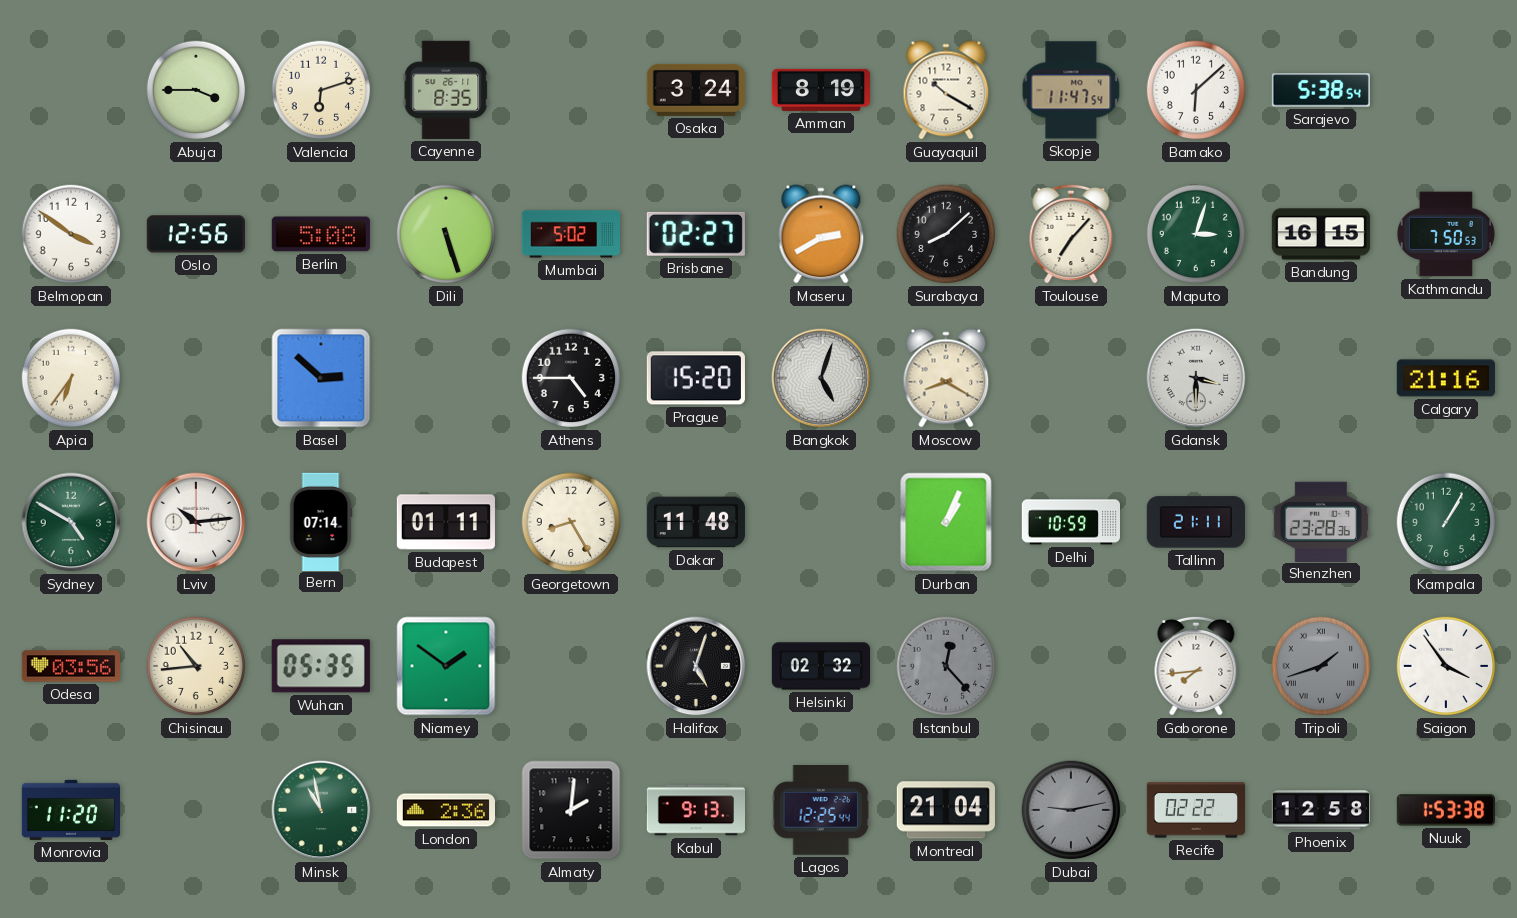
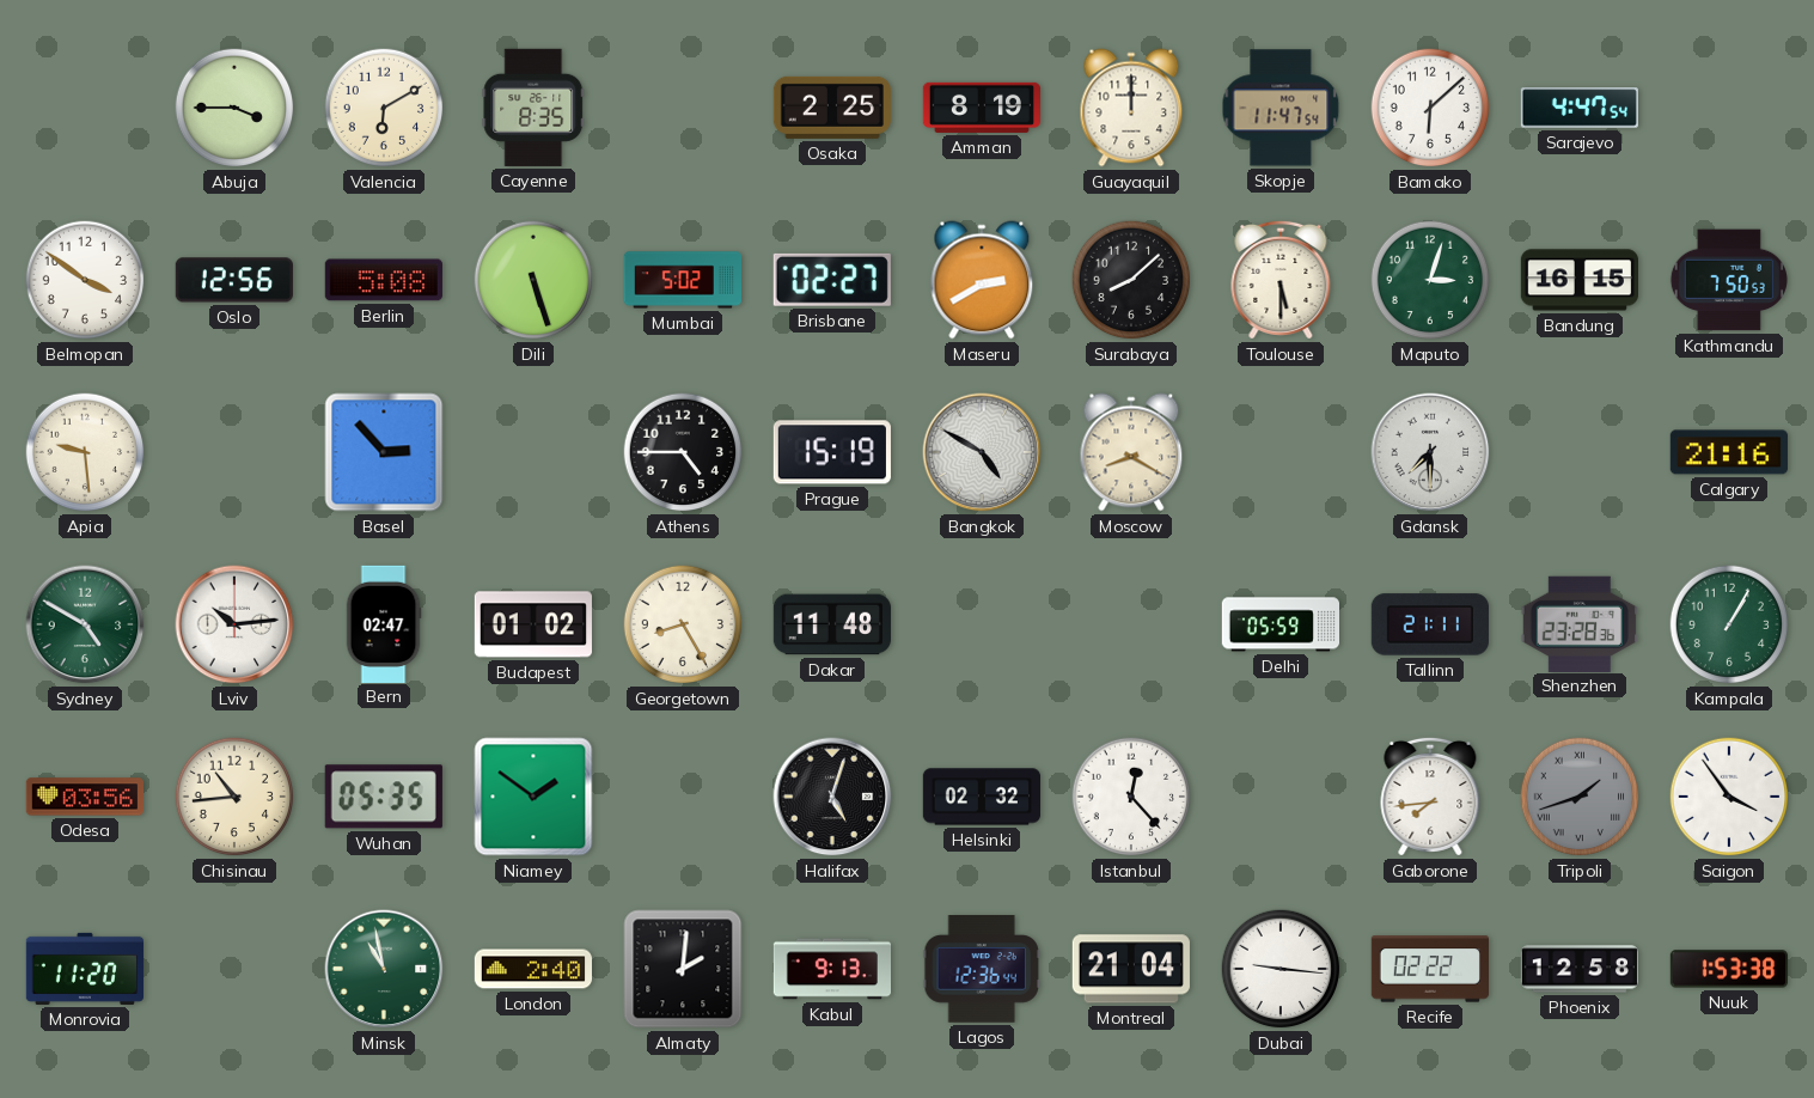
Valencia: 6:12 -> 6:10 (384, 108)
Osaka: 3:24 -> 2:25 (832, 108)
Guayaquil: 10:20 -> 12:00 (1131, 108)
Sarajevo: 5:38 -> 4:47 (1580, 108)
Toulouse: 7:07 -> 5:30 (1281, 280)
Apia: 6:36 -> 9:29 (85, 452)
Basel: 2:52 -> 2:53 (384, 452)
Prague: 15:20 -> 15:19 (832, 452)
Bangkok: 5:03 -> 4:50 (982, 452)
Gdansk: 3:30 -> 7:30 (1430, 452)
Bern: 07:14 -> 02:47 (384, 623)
Budapest: 01:11 -> 01:02 (533, 624)
Durban: 1:04 -> none (946, 522)
Delhi: 10:59 -> 05:59 (1279, 624)
Istanbul dial: grey -> white (1131, 797)
London: 2:36 -> 2:40 (532, 969)
Lagos: 12:25 -> 12:36 (982, 969)
Dubai: 9:13 -> 9:16 (1281, 969)
Dubai dial: grey -> white (1281, 969)
